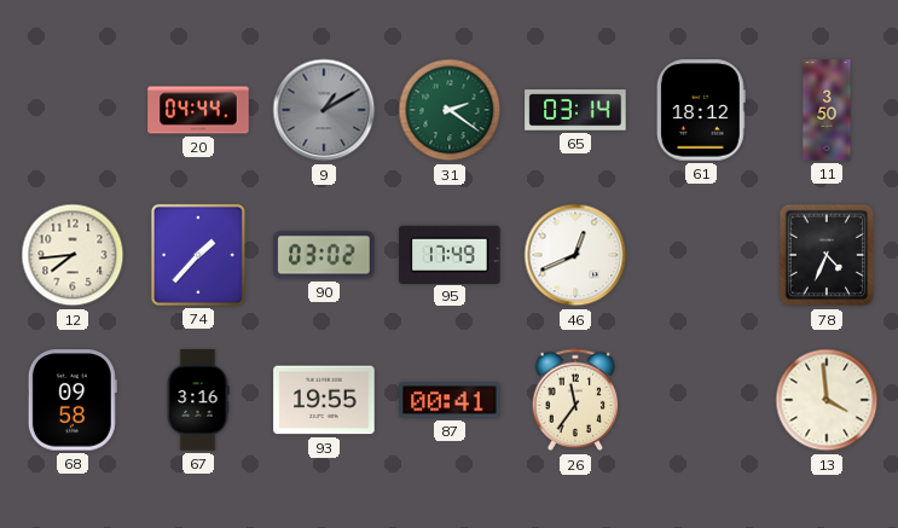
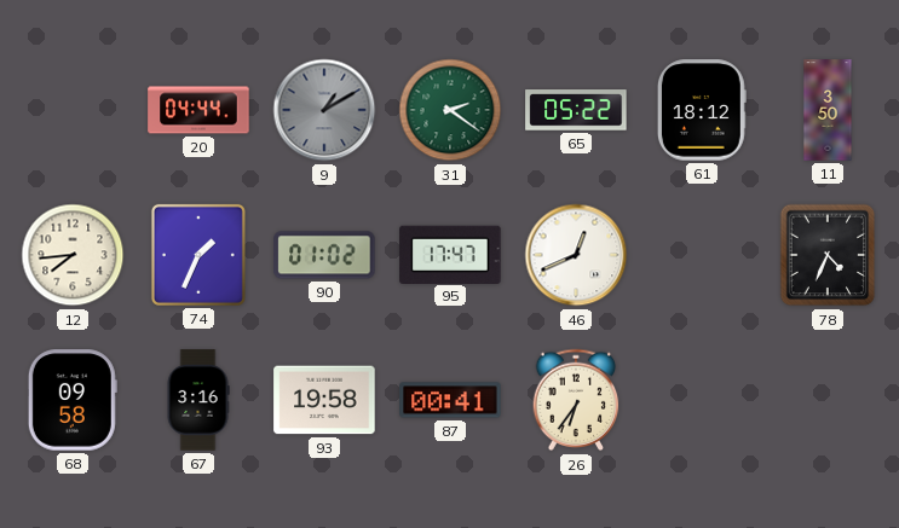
65: 03:14 -> 05:22 (576, 110)
74: 1:37 -> 1:34 (198, 255)
90: 03:02 -> 01:02 (324, 255)
95: 17:49 -> 17:47 (450, 254)
93: 19:55 -> 19:58 (324, 400)
26: 11:36 -> 6:36 (576, 400)
13: 3:59 -> none (827, 400)
